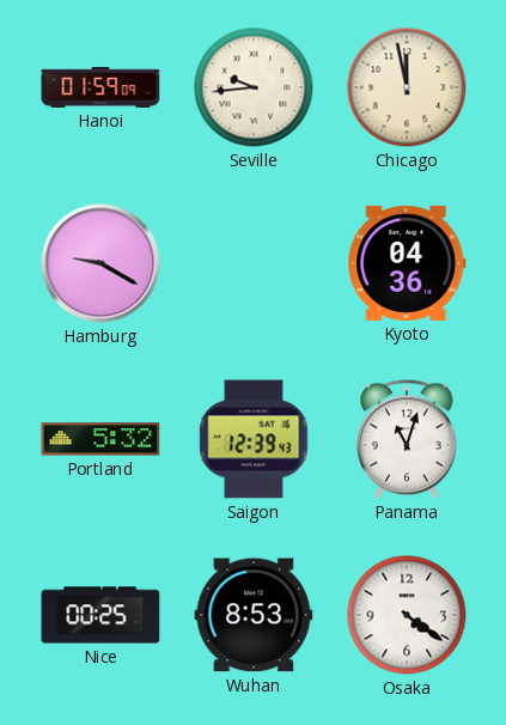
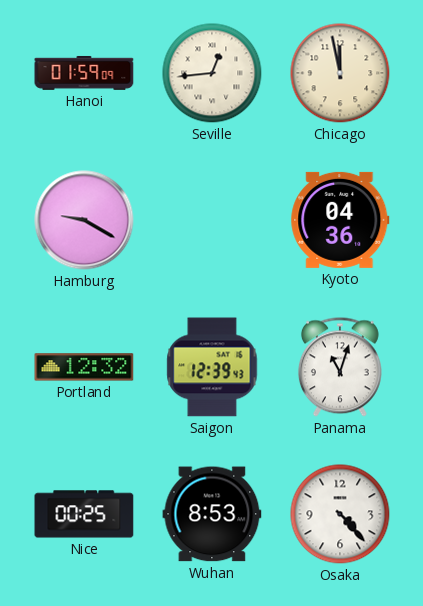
Seville: 9:44 -> 12:44 (212, 73)
Portland: 5:32 -> 12:32 (84, 367)
Osaka: 4:21 -> 4:23 (340, 514)
